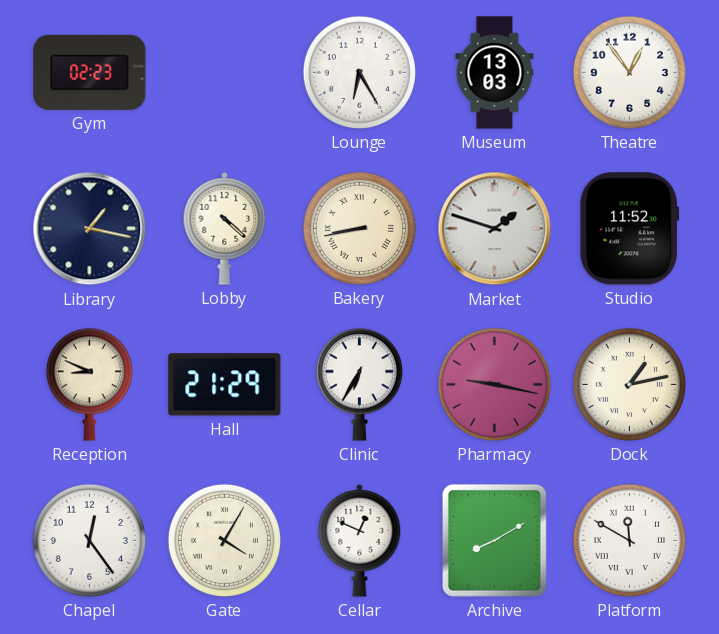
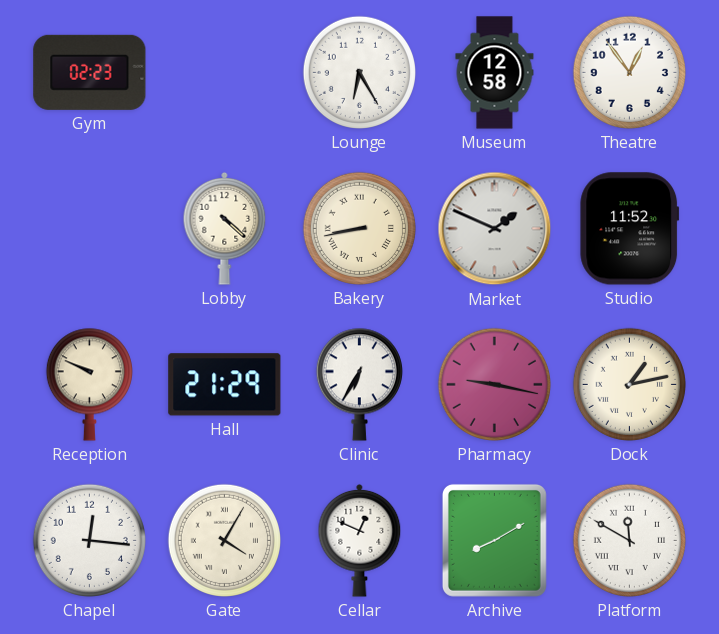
Museum: 13:03 -> 12:58 (495, 73)
Library: 1:17 -> none (90, 229)
Market: 1:48 -> 1:49 (495, 229)
Reception: 8:49 -> 9:49 (89, 384)
Chapel: 12:24 -> 12:16 (89, 540)
